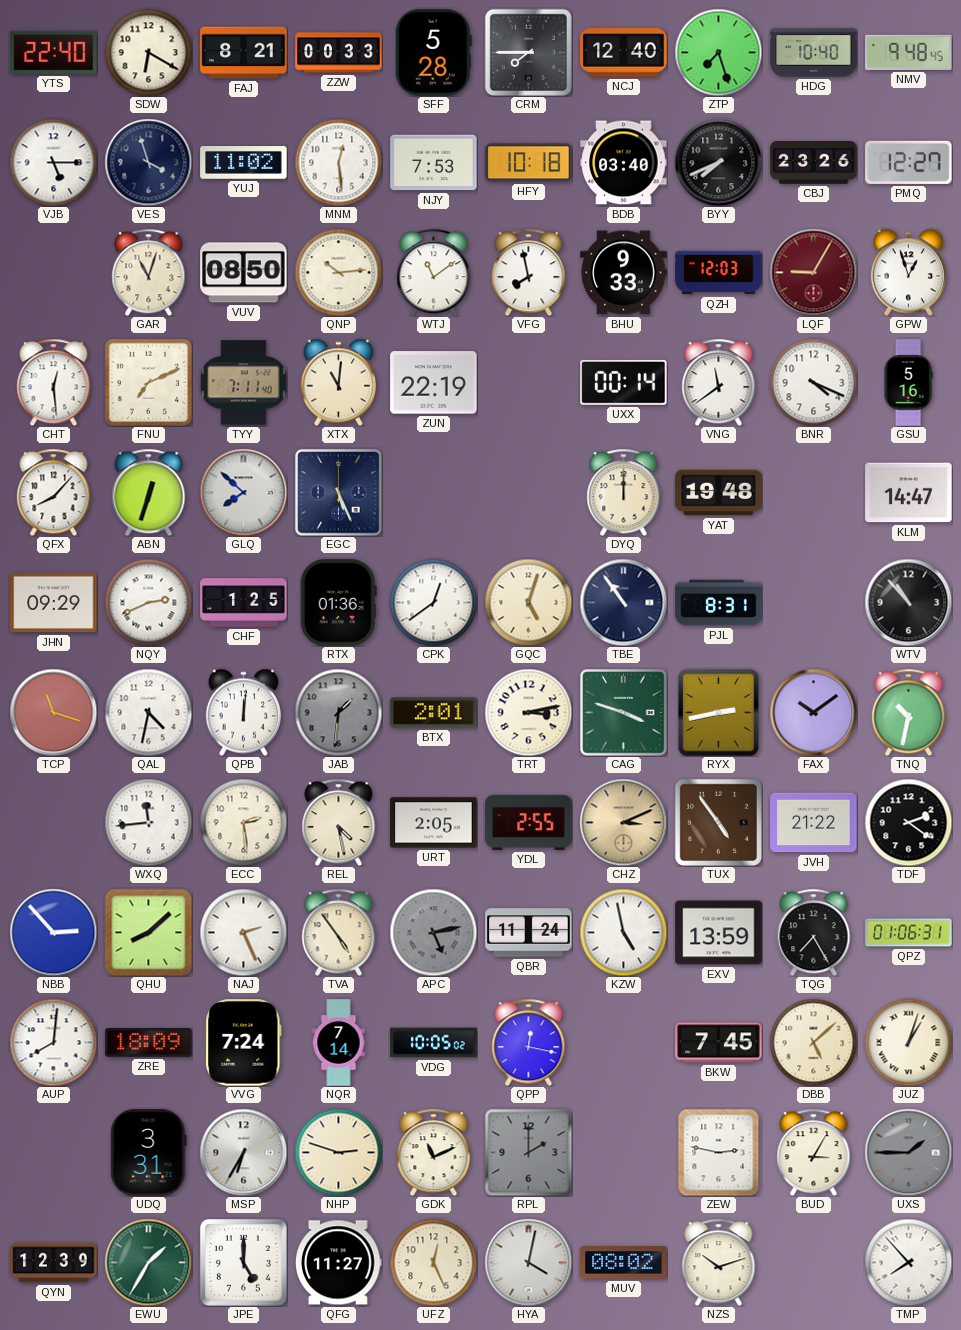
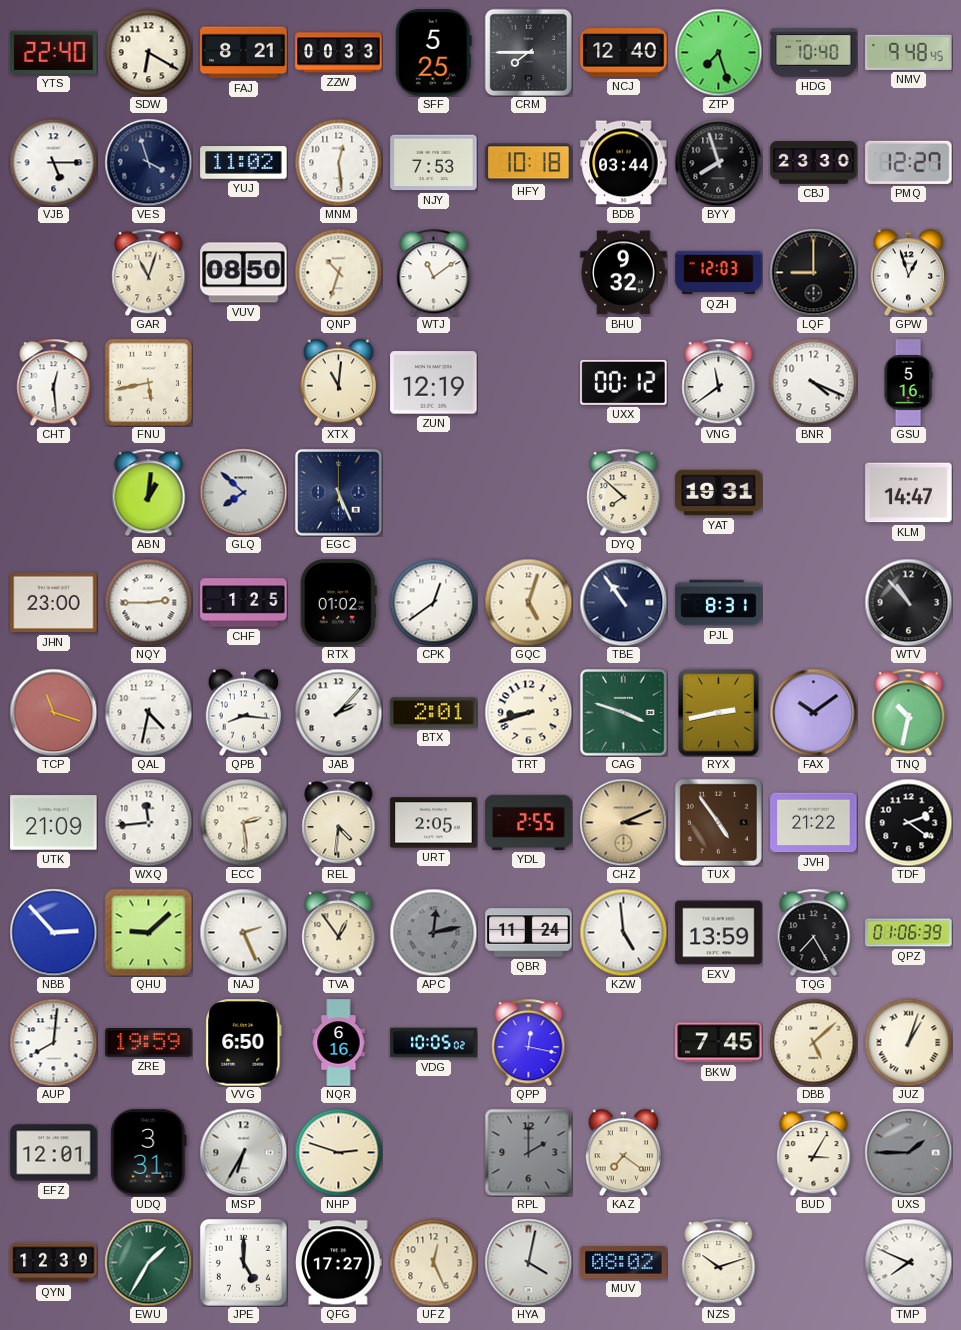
SFF: 5:28 -> 5:25 (433, 53)
BDB: 03:40 -> 03:44 (624, 163)
BYY: 7:41 -> 7:57 (718, 162)
CBJ: 23:26 -> 23:30 (814, 163)
QNP: 10:14 -> 10:33 (338, 272)
VFG: 7:58 -> none (529, 272)
BHU: 9:33 -> 9:32 (624, 273)
LQF: 9:05 -> 9:00 (813, 272)
LQF dial: burgundy -> black (813, 272)
FNU: 7:11 -> 5:43 (148, 382)
TYY: 7:11 -> none (244, 383)
ZUN: 22:19 -> 12:19 (434, 383)
UXX: 00:14 -> 00:12 (624, 382)
QFX: 8:07 -> none (54, 492)
ABN: 12:33 -> 1:01 (149, 492)
DYQ: 12:00 -> 7:52 (624, 492)
YAT: 19:48 -> 19:31 (719, 493)
JHN: 09:29 -> 23:00 (54, 603)
NQY: 2:41 -> 2:45 (148, 602)
RTX: 01:36 -> 01:02 (338, 603)
QPB: 12:01 -> 8:16 (243, 712)
JAB: 1:31 -> 2:07 (338, 712)
JAB dial: grey -> white (338, 712)
TRT: 3:13 -> 8:42 (528, 712)
UTK: none -> 21:09 (54, 823)
REL: 4:28 -> 4:31 (339, 822)
QHU: 8:08 -> 9:08 (148, 932)
TVA: 4:54 -> 12:54 (339, 932)
APC: 5:13 -> 12:13 (433, 932)
KZW: 4:58 -> 4:59 (623, 932)
QPZ: 01:06:31 -> 01:06:39 (909, 933)
ZRE: 18:09 -> 19:59 (149, 1043)
VVG: 7:24 -> 6:50 (244, 1043)
NQR: 7:14 -> 6:16 (339, 1043)
EFZ: none -> 12:01 (54, 1153)
GDK: 11:11 -> none (434, 1152)
KAZ: none -> 7:21 (623, 1152)
ZEW: 2:47 -> none (719, 1152)
QFG: 11:27 -> 17:27 (339, 1263)
TMP: 7:53 -> 7:49 (908, 1262)
